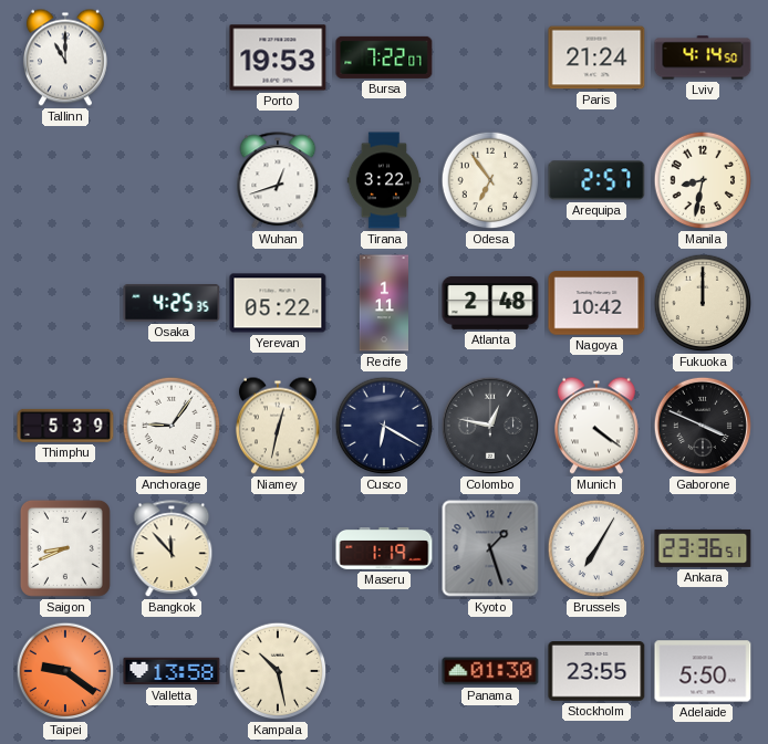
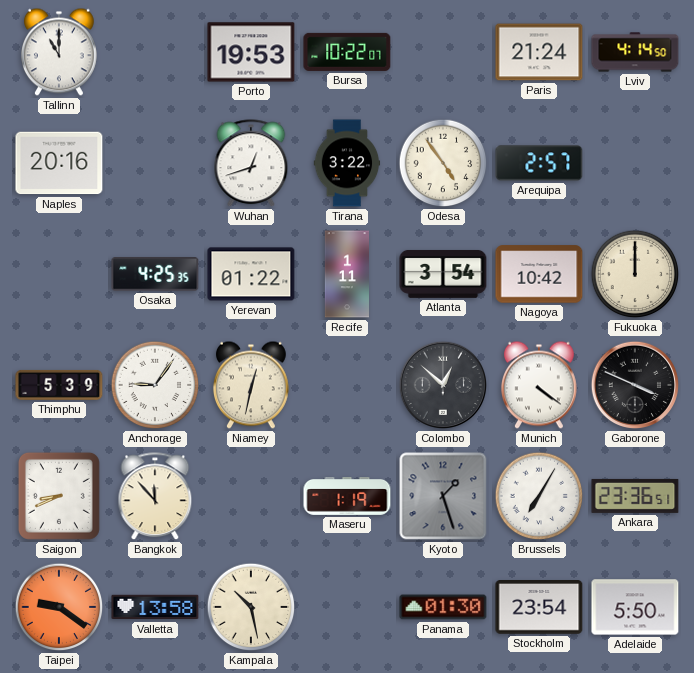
Bursa: 7:22 -> 10:22 (347, 52)
Naples: none -> 20:16 (59, 163)
Odesa: 6:54 -> 4:54 (443, 163)
Manila: 8:32 -> none (703, 180)
Yerevan: 05:22 -> 01:22 (251, 274)
Atlanta: 2:48 -> 3:54 (443, 274)
Cusco: 6:20 -> none (384, 426)
Colombo: 12:47 -> 12:52 (443, 385)
Stockholm: 23:55 -> 23:54 (539, 608)
